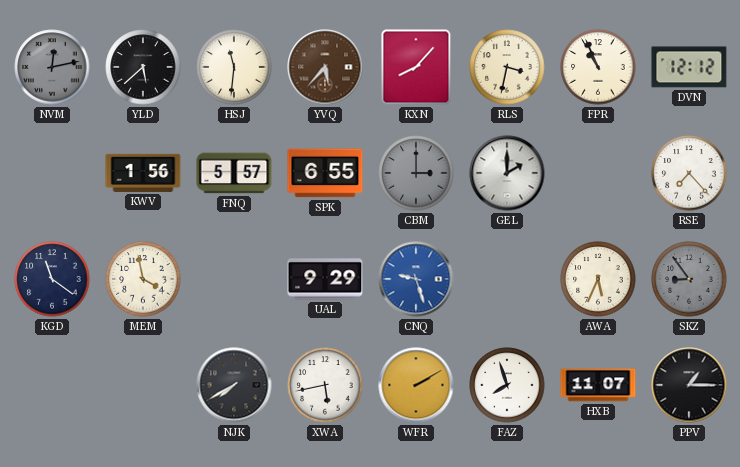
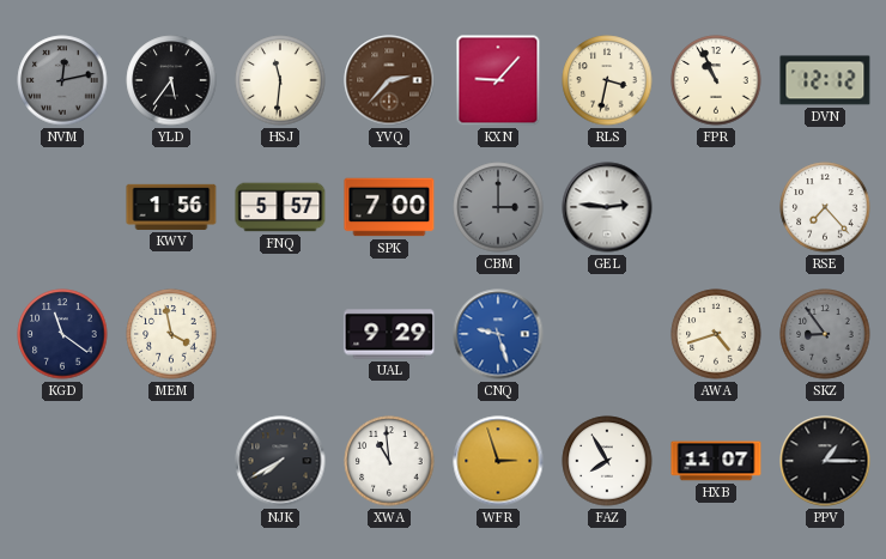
YLD: 5:38 -> 5:36 (171, 80)
YVQ: 5:37 -> 2:37 (389, 80)
KXN: 8:07 -> 9:07 (498, 80)
SPK: 6:55 -> 7:00 (389, 207)
GEL: 2:00 -> 2:46 (607, 207)
AWA: 5:34 -> 4:42 (716, 334)
XWA: 5:43 -> 10:59 (389, 461)
WFR: 2:10 -> 2:57 (498, 461)
FAZ: 7:57 -> 7:55 (607, 461)
